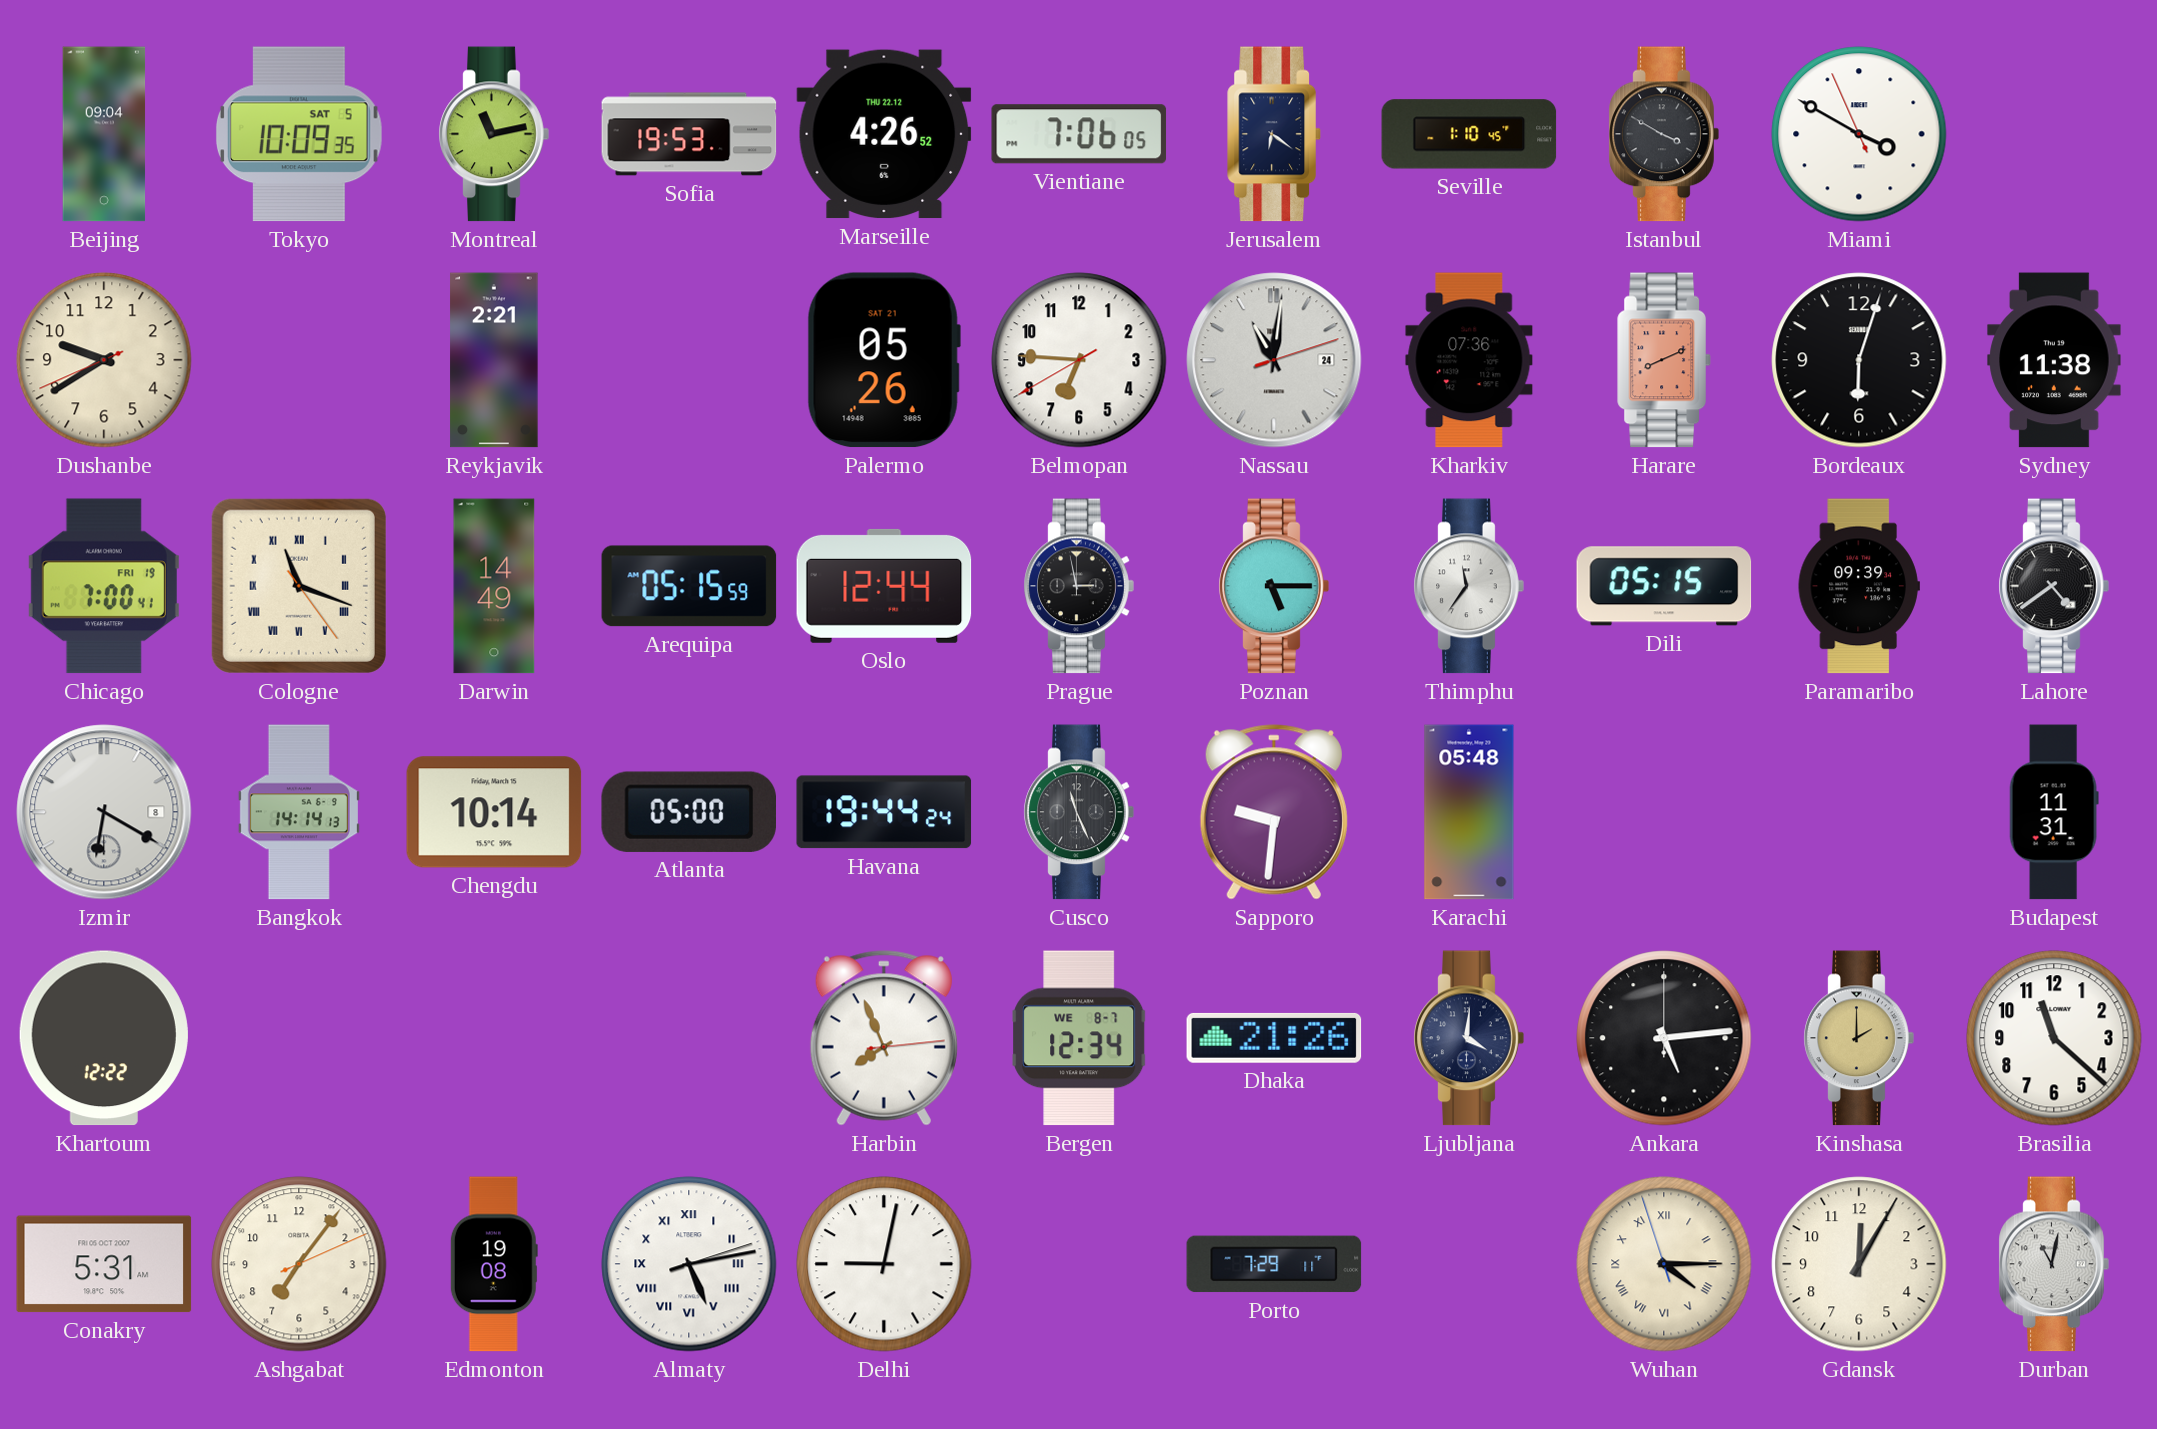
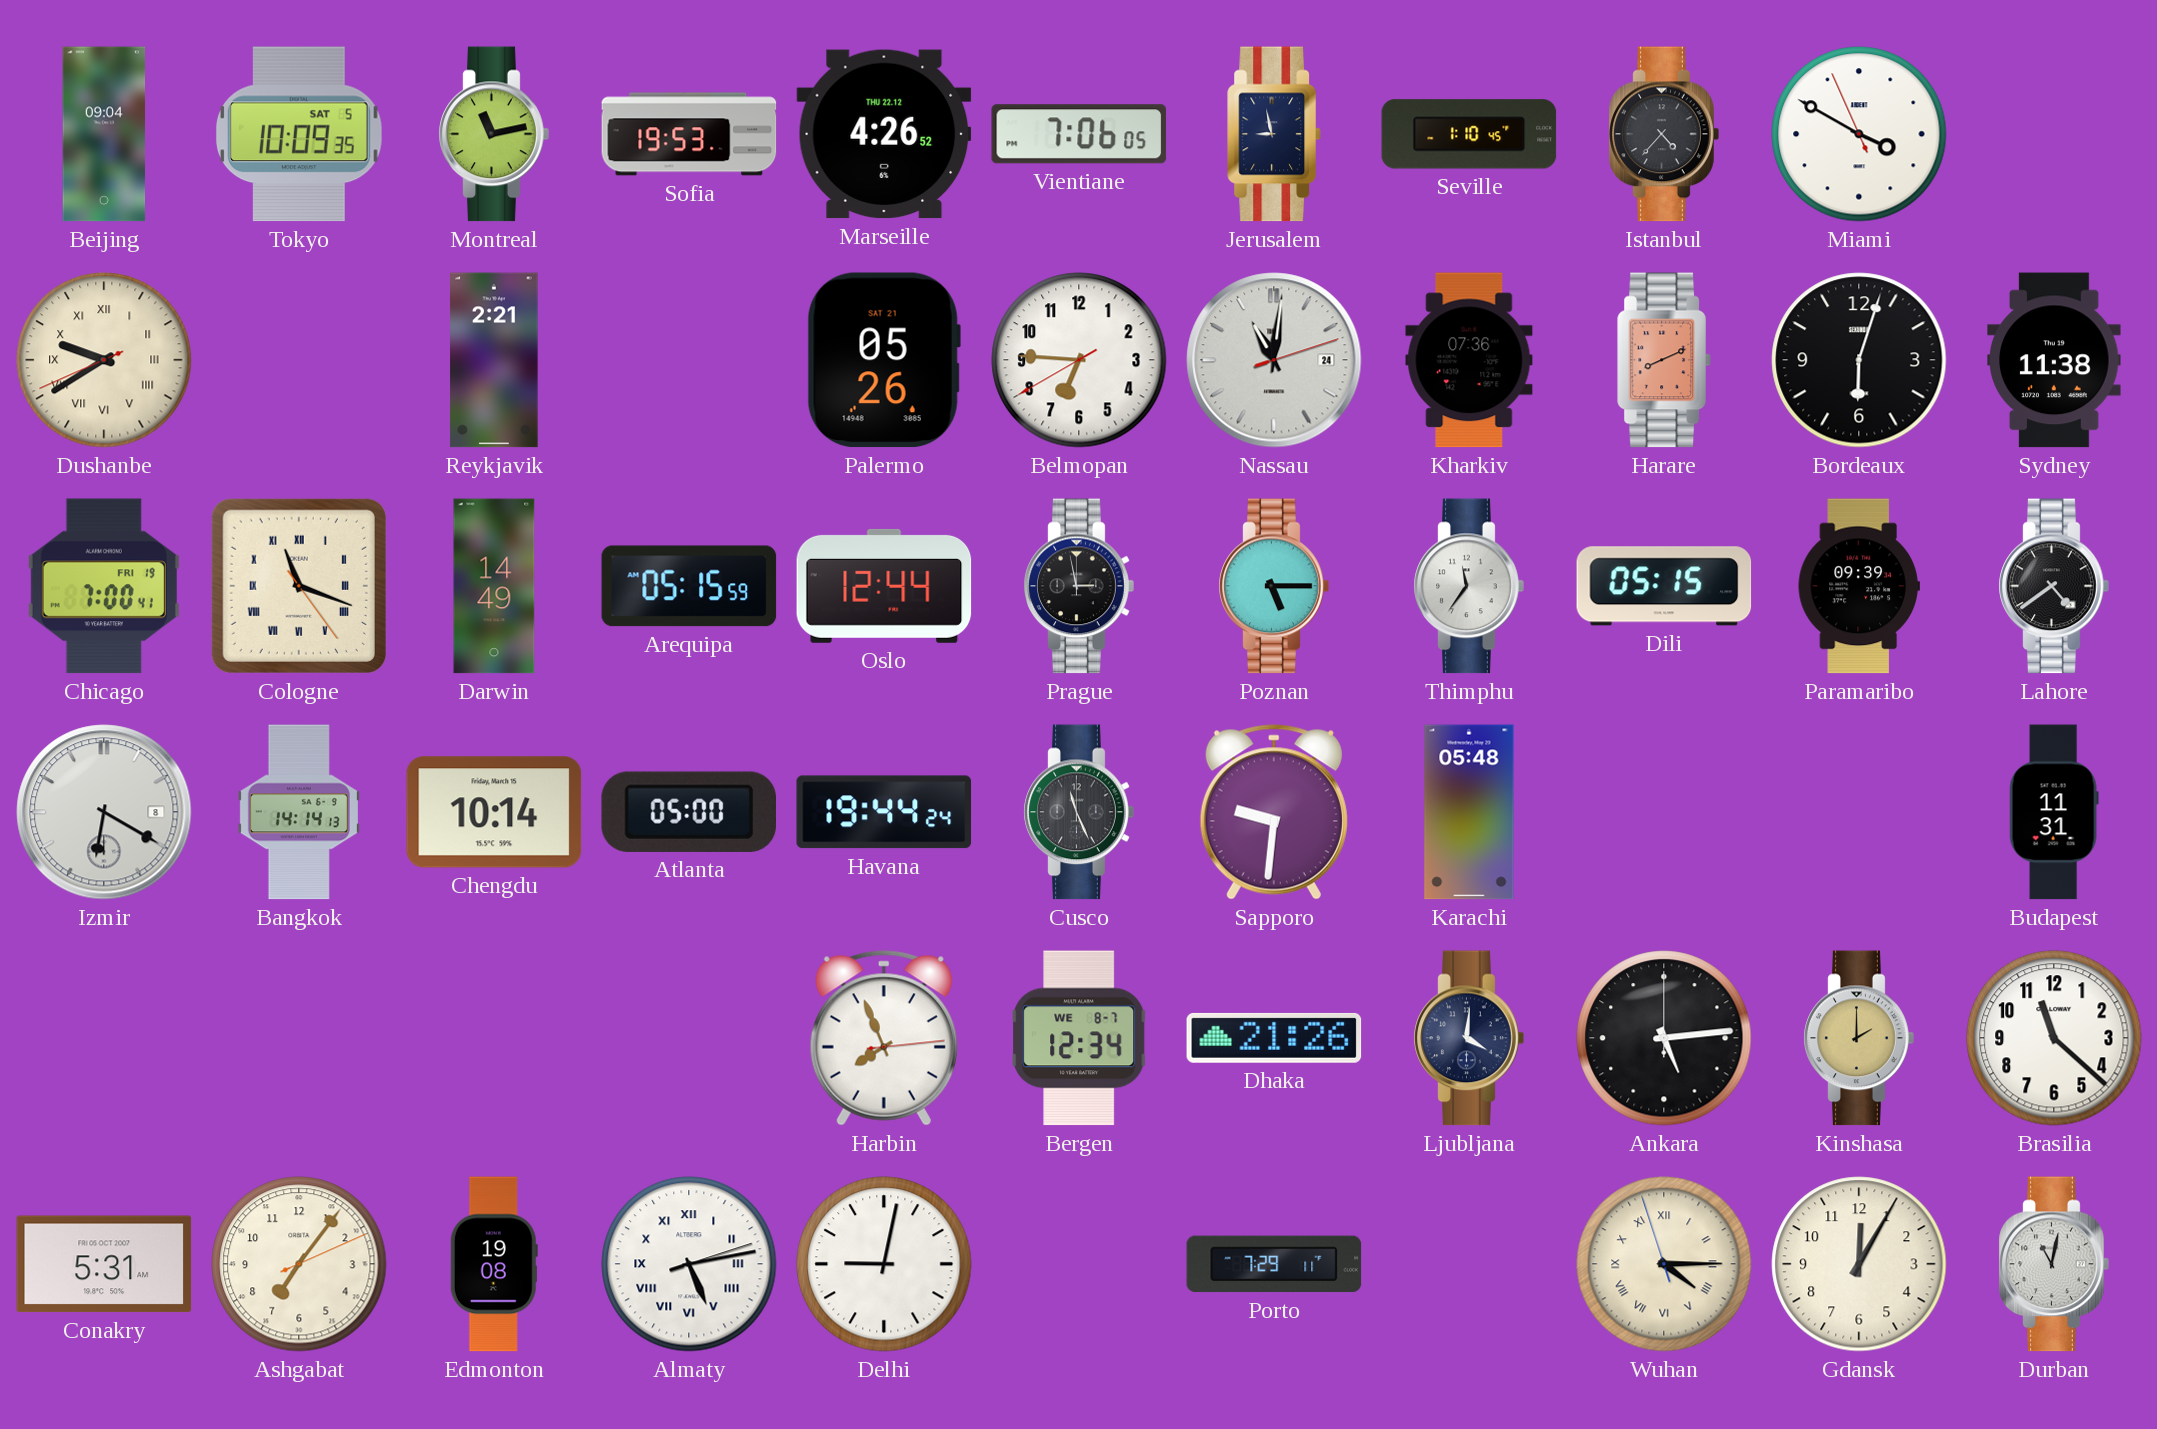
Jerusalem: 6:21 -> 8:58 (1274, 134)
Istanbul: 3:50 -> 4:37 (1664, 134)
Dushanbe numerals: Arabic -> Roman (104, 360)
Khartoum: 12:22 -> none (104, 1038)
